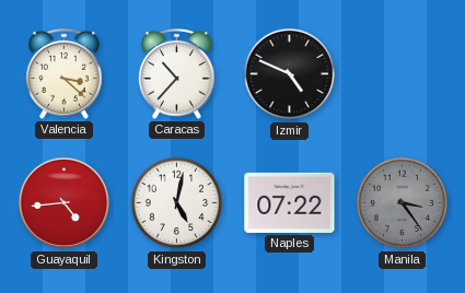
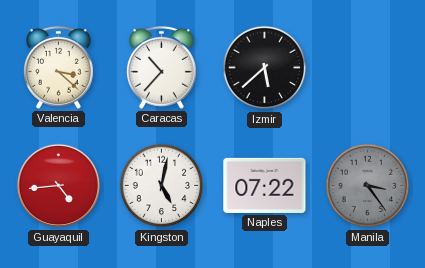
Izmir: 4:49 -> 5:38 (265, 68)
